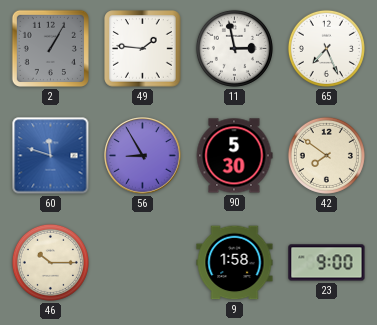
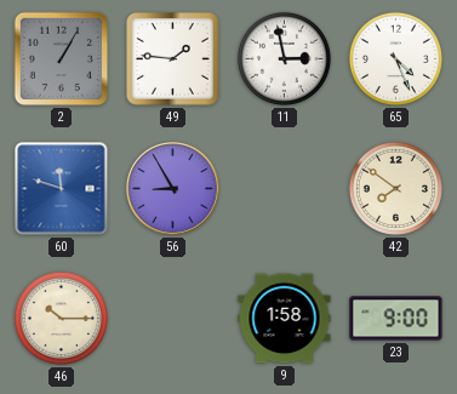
65: 7:26 -> 4:26 (395, 58)
90: 5:30 -> none (234, 156)
